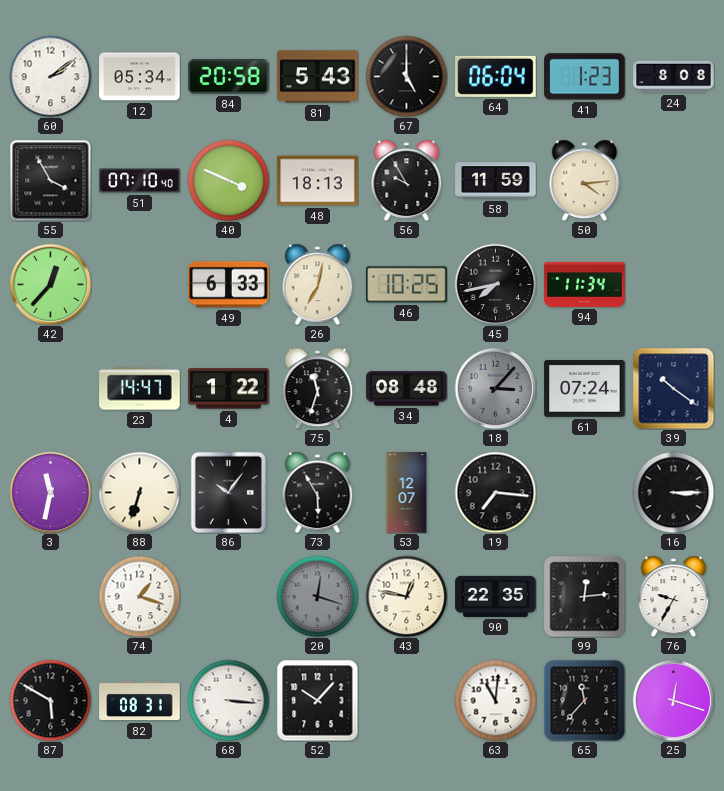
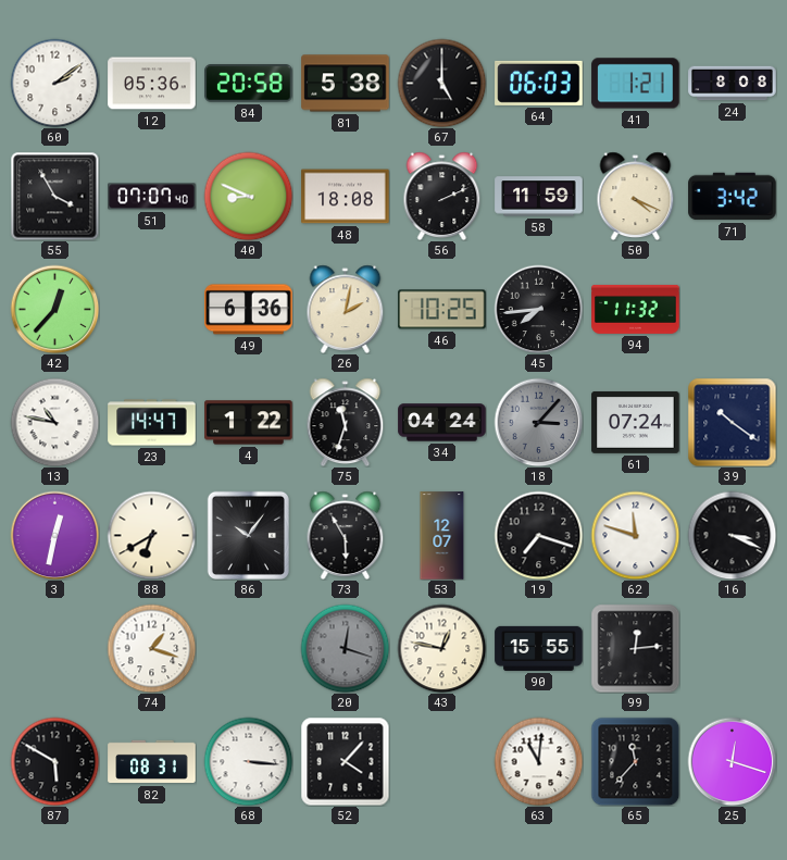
12: 05:34 -> 05:36 (152, 84)
81: 5:43 -> 5:38 (346, 84)
64: 06:04 -> 06:03 (539, 83)
41: 1:23 -> 1:21 (636, 84)
51: 07:10 -> 07:07 (152, 197)
40: 3:49 -> 8:49 (248, 196)
48: 18:13 -> 18:08 (346, 197)
56: 9:55 -> 2:11 (442, 196)
50: 4:14 -> 4:19 (636, 196)
71: none -> 3:42 (733, 197)
49: 6:33 -> 6:36 (249, 310)
26: 7:02 -> 2:02 (346, 309)
45: 7:43 -> 7:44 (538, 309)
94: 11:34 -> 11:32 (636, 309)
13: none -> 10:47 (54, 422)
34: 08:48 -> 04:24 (442, 423)
3: 11:32 -> 12:32 (54, 535)
88: 6:33 -> 6:40 (151, 535)
19: 7:16 -> 7:18 (538, 535)
62: none -> 11:48 (635, 535)
16: 3:15 -> 3:19 (732, 535)
90: 22:35 -> 15:55 (539, 648)
76: 9:35 -> none (674, 596)
52: 10:07 -> 4:07 (345, 761)
